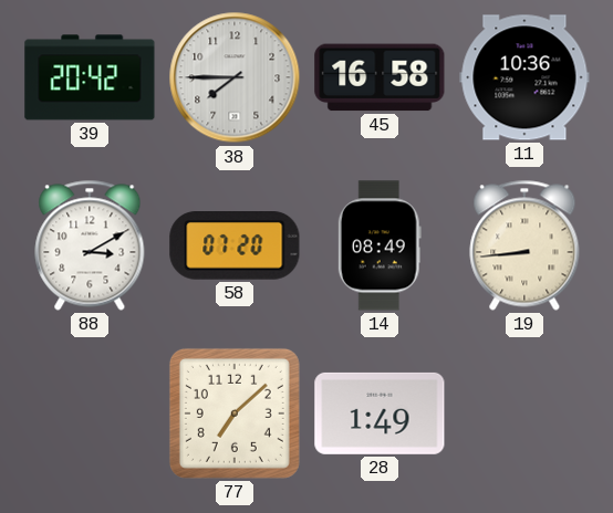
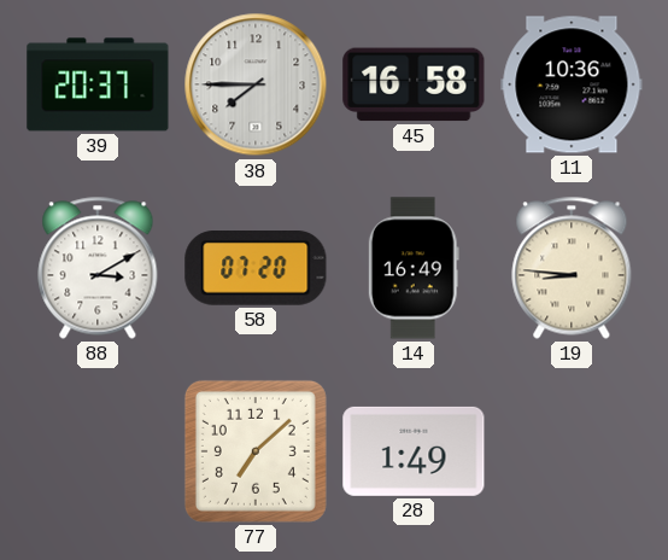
39: 20:42 -> 20:37 (98, 84)
14: 08:49 -> 16:49 (414, 268)
19: 8:44 -> 8:46 (572, 268)
